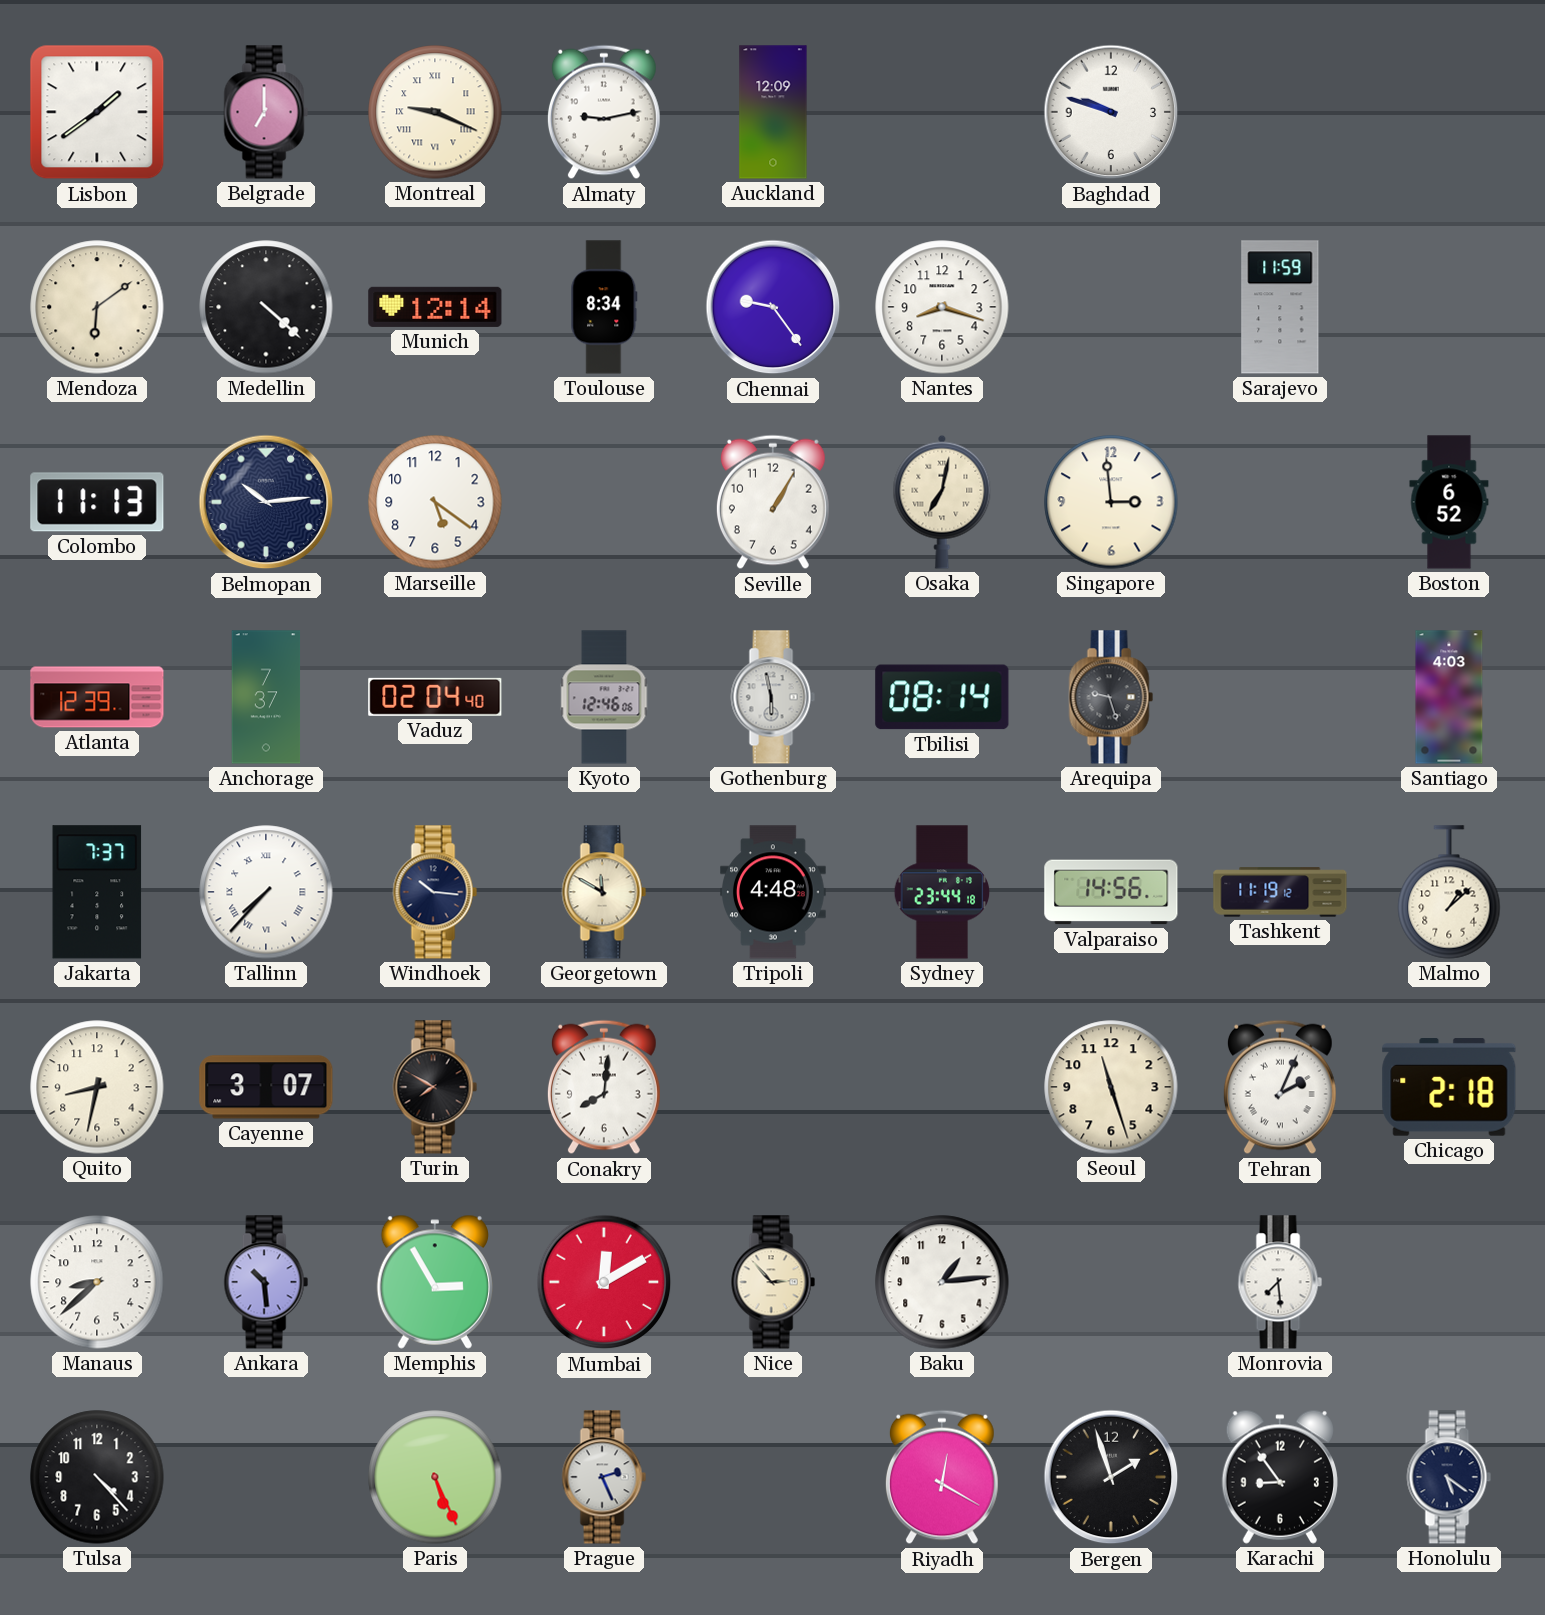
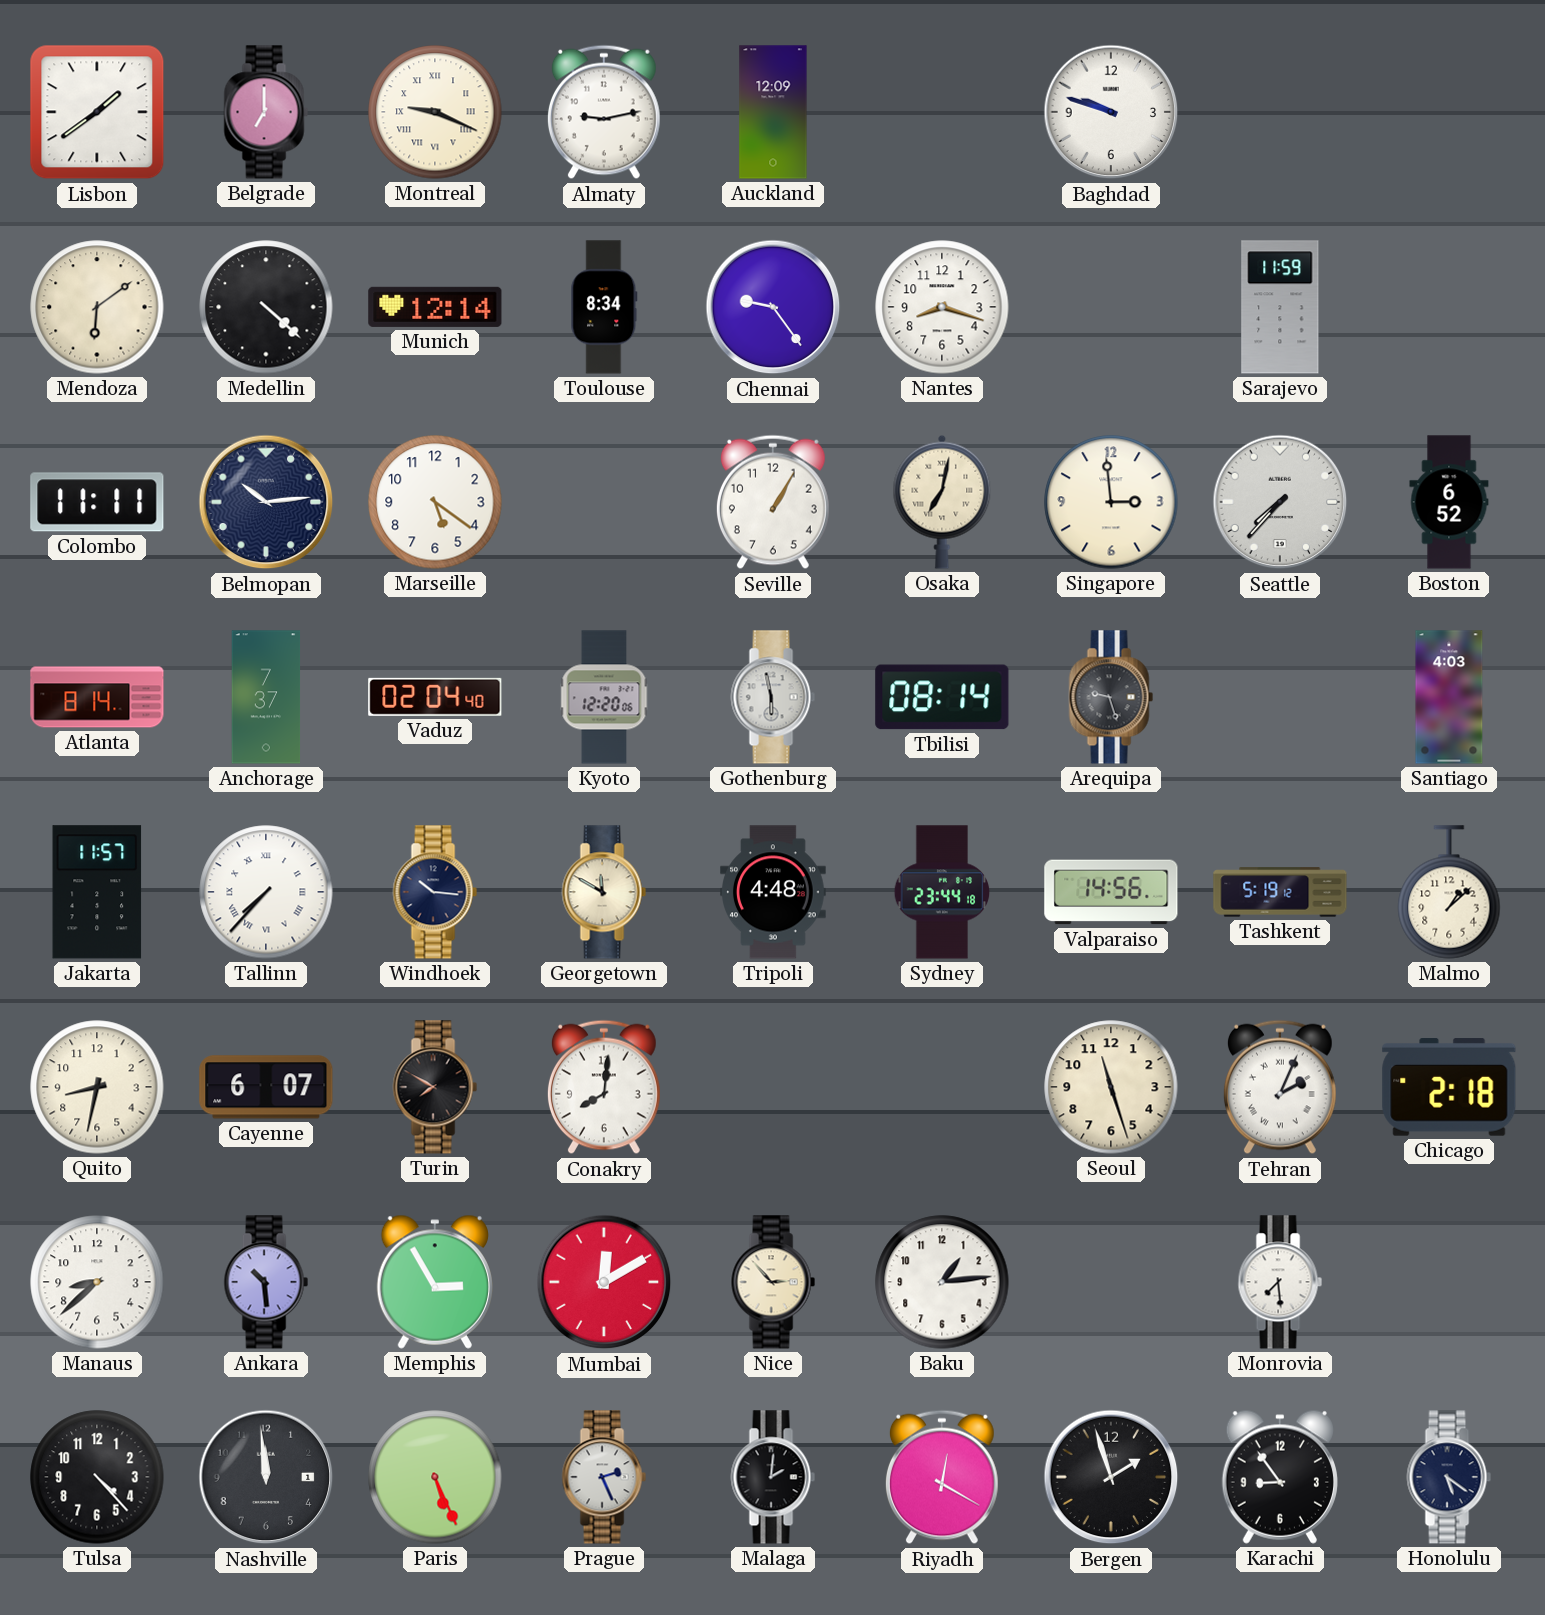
Colombo: 11:13 -> 11:11 (97, 502)
Seattle: none -> 7:37 (1280, 502)
Atlanta: 12:39 -> 8:14 (97, 697)
Kyoto: 12:46 -> 12:20 (604, 697)
Jakarta: 7:37 -> 11:57 (97, 892)
Tashkent: 11:19 -> 5:19 (1280, 892)
Cayenne: 3:07 -> 6:07 (266, 1087)
Nashville: none -> 11:59 (266, 1477)
Malaga: none -> 2:01 (773, 1477)
